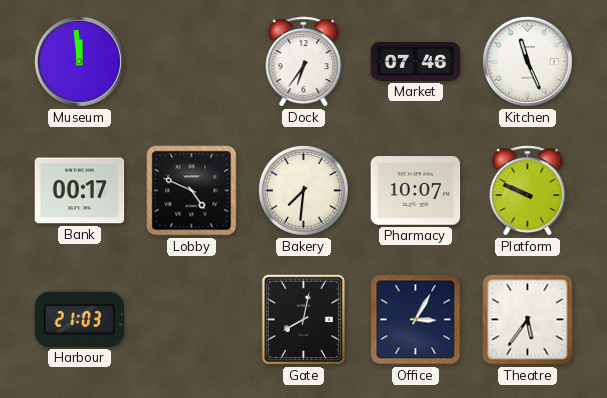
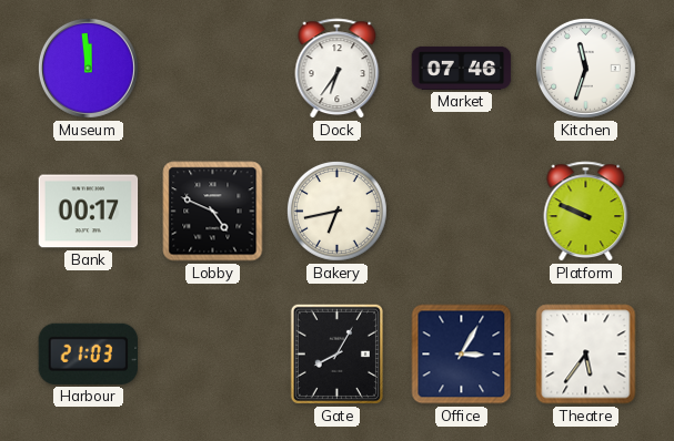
Kitchen: 11:26 -> 11:33 (585, 68)
Bakery: 7:31 -> 6:43 (336, 211)
Pharmacy: 10:07 -> none (416, 191)
Gate: 8:02 -> 8:05 (336, 353)
